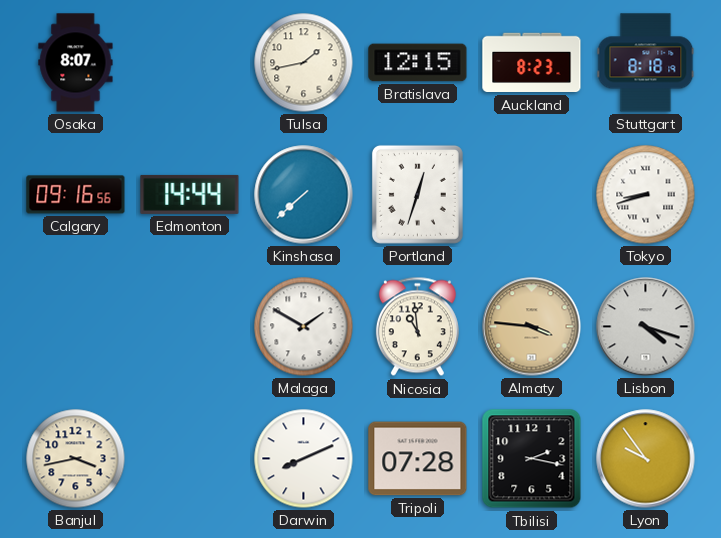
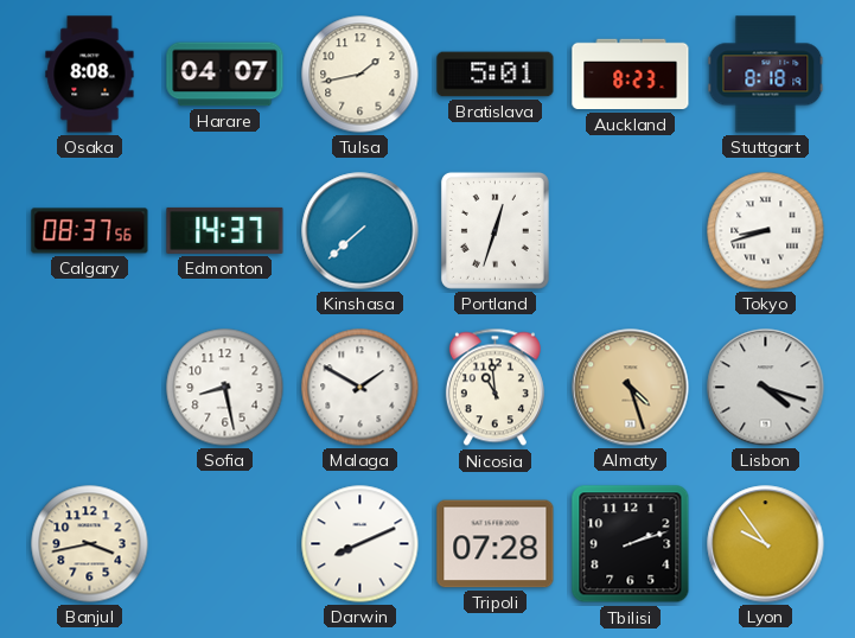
Osaka: 8:07 -> 8:08 (90, 75)
Harare: none -> 04:07 (225, 75)
Bratislava: 12:15 -> 5:01 (496, 75)
Calgary: 09:16 -> 08:37 (90, 231)
Edmonton: 14:44 -> 14:37 (225, 230)
Sofia: none -> 8:28 (225, 388)
Almaty: 3:46 -> 4:27 (631, 388)
Tbilisi: 2:17 -> 2:12 (631, 544)
